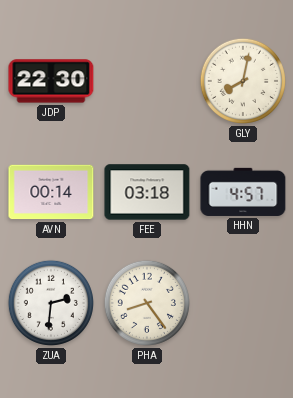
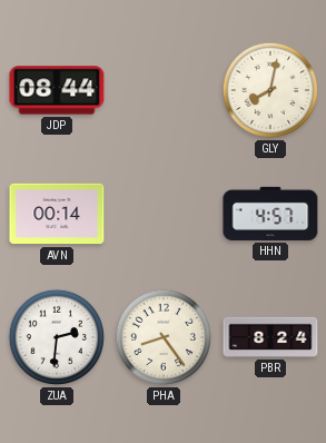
JDP: 22:30 -> 08:44 (57, 90)
FEE: 03:18 -> none (147, 192)
PBR: none -> 8:24 (270, 337)
